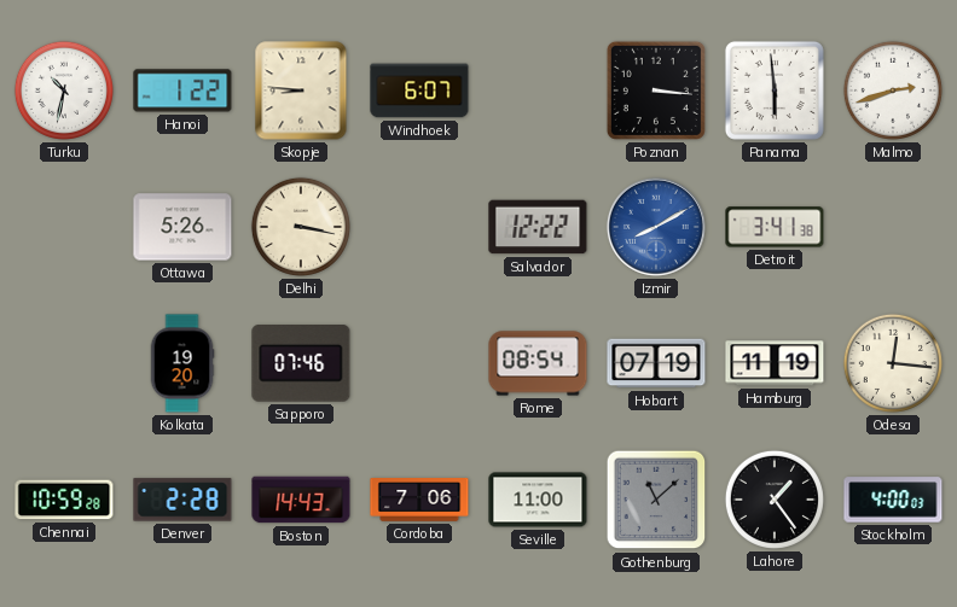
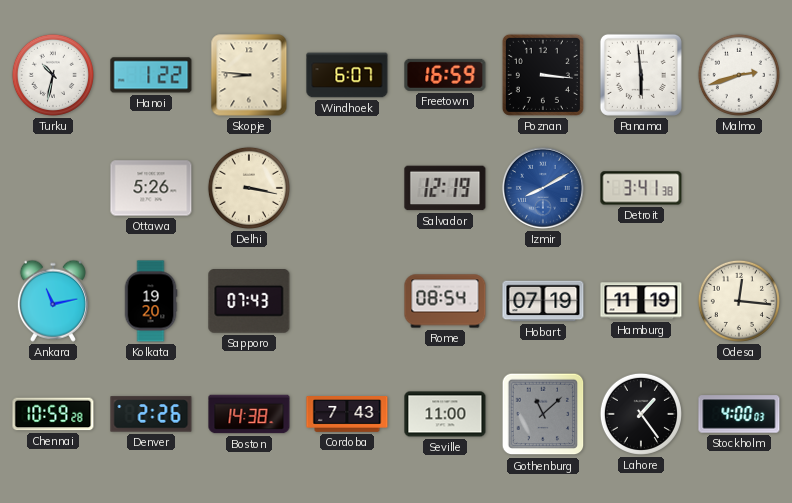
Freetown: none -> 16:59 (445, 75)
Salvador: 12:22 -> 12:19 (445, 188)
Ankara: none -> 11:13 (53, 301)
Sapporo: 07:46 -> 07:43 (249, 302)
Denver: 2:28 -> 2:26 (151, 414)
Boston: 14:43 -> 14:38 (249, 414)
Cordoba: 7:06 -> 7:43 (347, 415)
